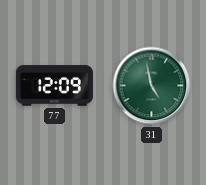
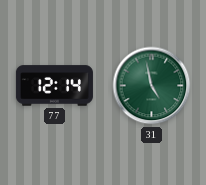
77: 12:09 -> 12:14 (54, 86)
